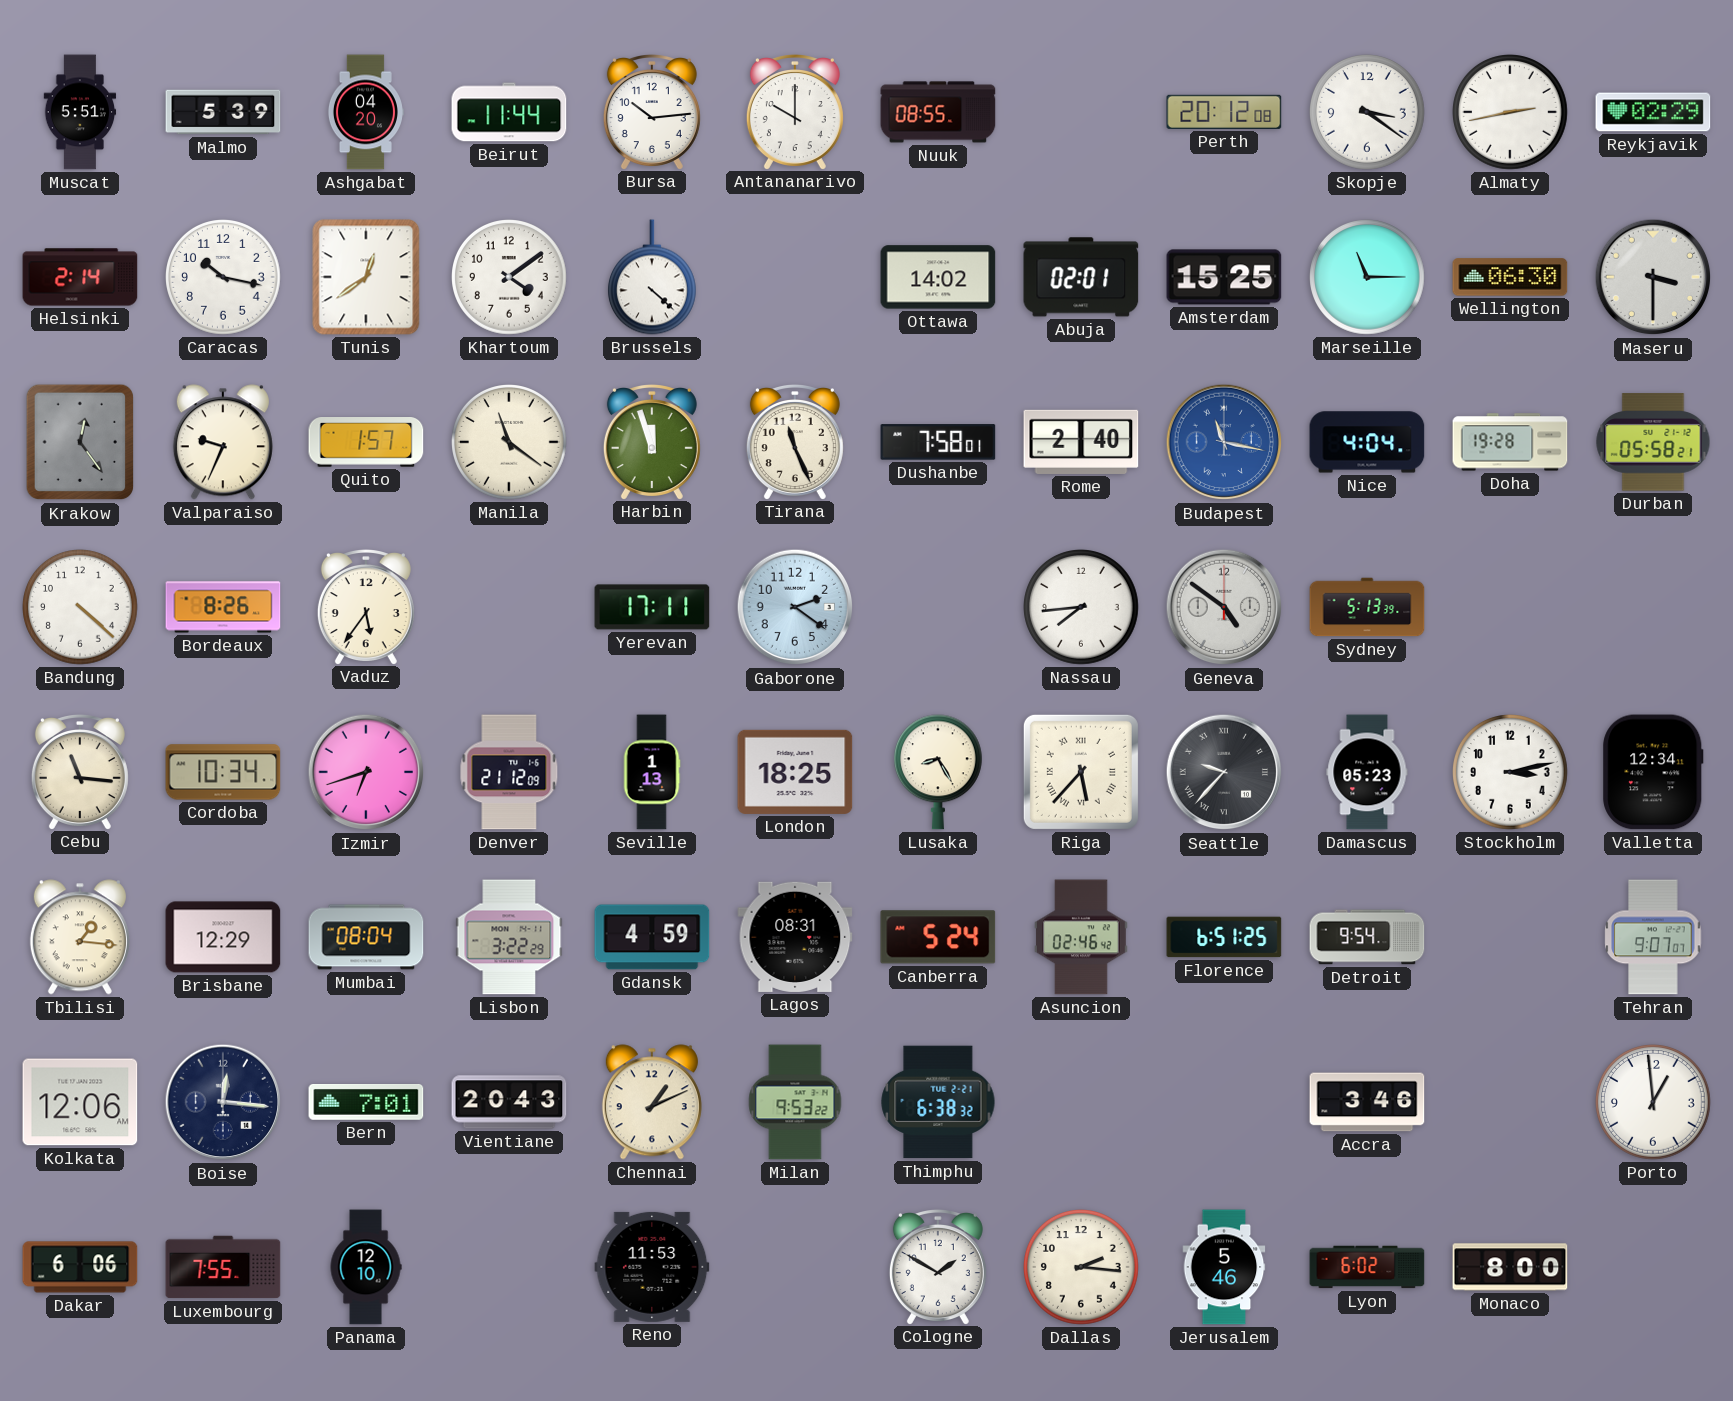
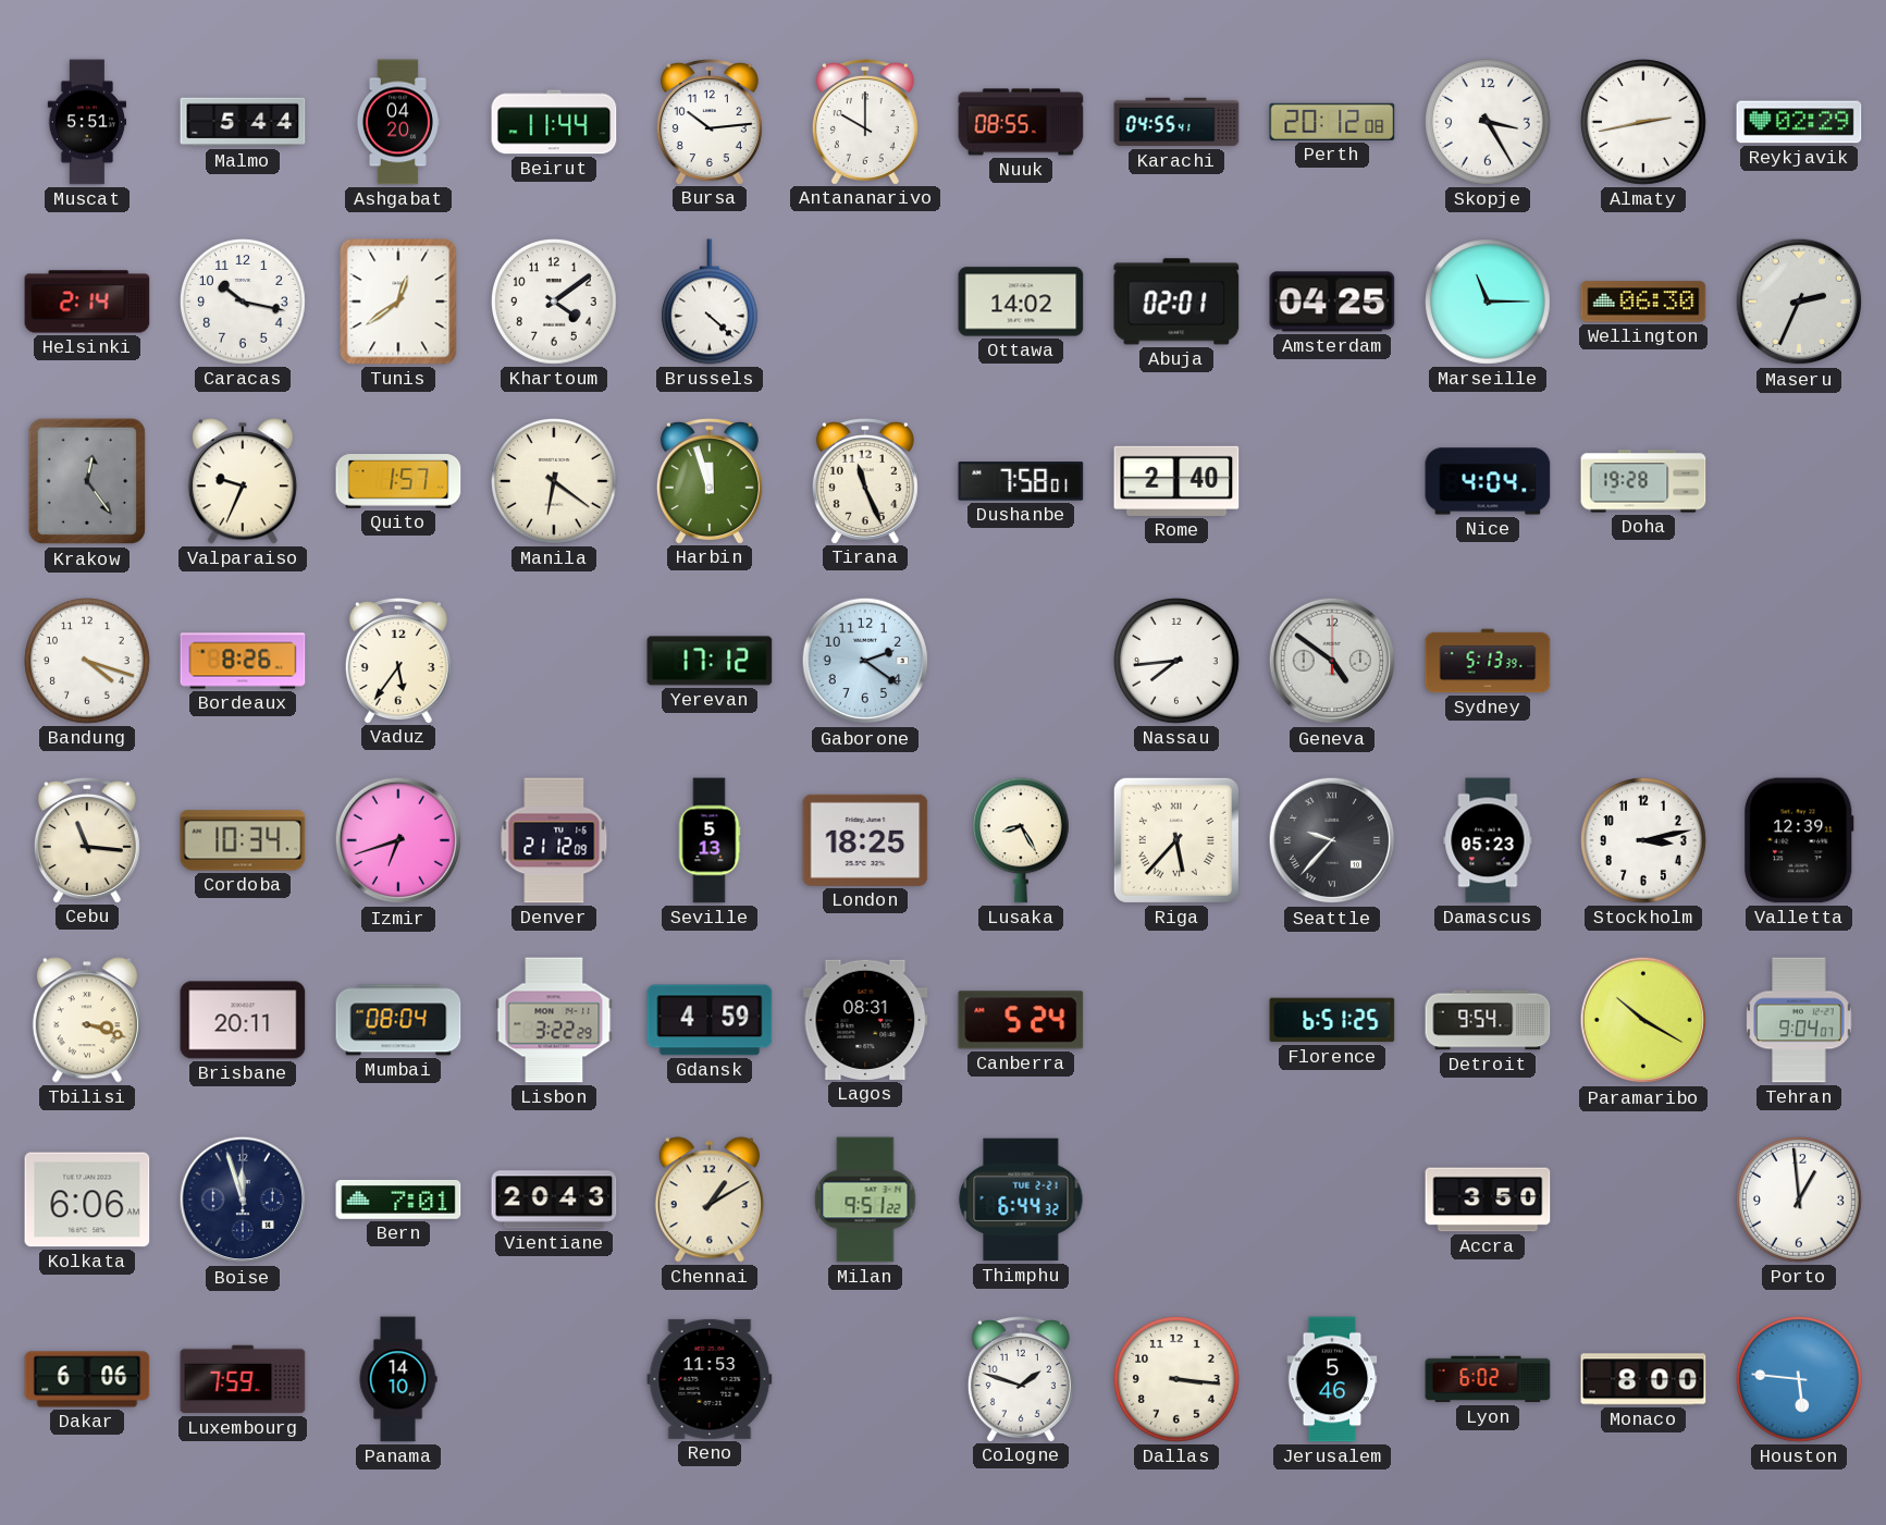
Malmo: 5:39 -> 5:44 (243, 122)
Karachi: none -> 04:55 (1176, 122)
Skopje: 3:21 -> 3:25 (1489, 123)
Amsterdam: 15:25 -> 04:25 (1332, 302)
Maseru: 3:30 -> 2:34 (1799, 302)
Manila: 11:21 -> 6:21 (555, 482)
Budapest: 11:17 -> none (1224, 442)
Durban: 05:58 -> none (1653, 442)
Bandung: 4:22 -> 4:18 (88, 662)
Yerevan: 17:11 -> 17:12 (710, 661)
Seville: 1:13 -> 5:13 (710, 840)
Valletta: 12:34 -> 12:39 (1799, 840)
Tbilisi: 1:16 -> 3:18 (87, 1020)
Brisbane: 12:29 -> 20:11 (243, 1020)
Asuncion: 02:46 -> none (1081, 937)
Paramaribo: none -> 10:20 (1643, 1020)
Tehran: 9:07 -> 9:04 (1799, 1020)
Kolkata: 12:06 -> 6:06 (87, 1200)
Boise: 12:16 -> 11:57 (243, 1200)
Chennai: 1:11 -> 1:10 (710, 1200)
Milan: 9:53 -> 9:51 (865, 1200)
Thimphu: 6:38 -> 6:44 (1021, 1200)
Accra: 3:46 -> 3:50 (1488, 1200)
Luxembourg: 7:55 -> 7:59 (243, 1379)
Panama: 12:10 -> 14:10 (398, 1379)
Cologne: 1:50 -> 1:48 (1021, 1379)
Dallas: 2:16 -> 3:16 (1178, 1380)
Houston: none -> 5:46 (1800, 1380)
